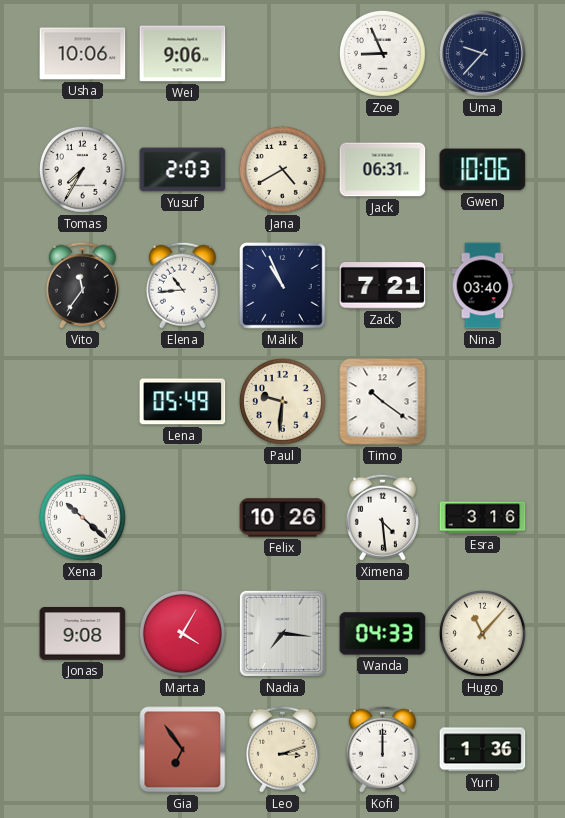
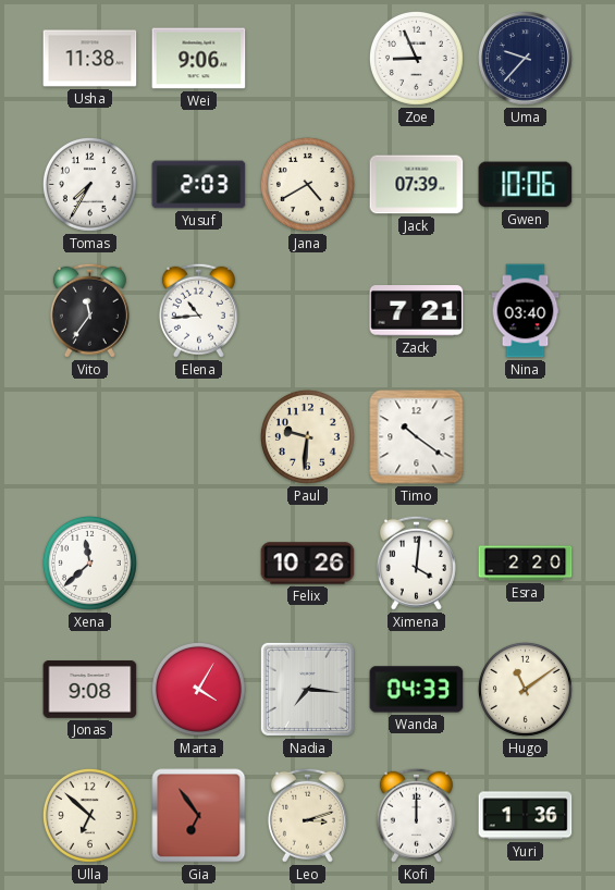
Usha: 10:06 -> 11:38 (90, 59)
Jack: 06:31 -> 07:39 (417, 185)
Malik: 10:56 -> none (283, 286)
Lena: 05:49 -> none (183, 402)
Xena: 10:22 -> 11:38 (89, 563)
Ximena: 4:29 -> 4:01 (416, 563)
Esra: 3:16 -> 2:20 (526, 564)
Hugo: 11:07 -> 11:09 (525, 689)
Ulla: none -> 6:52 (89, 815)
